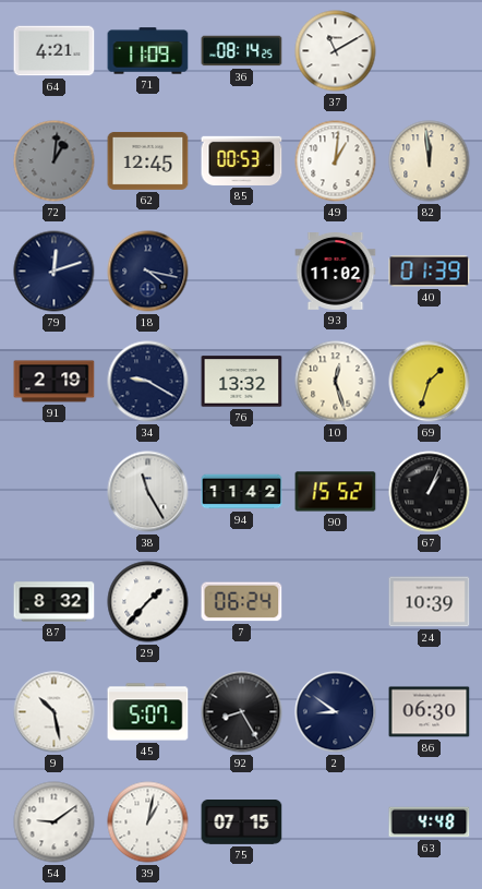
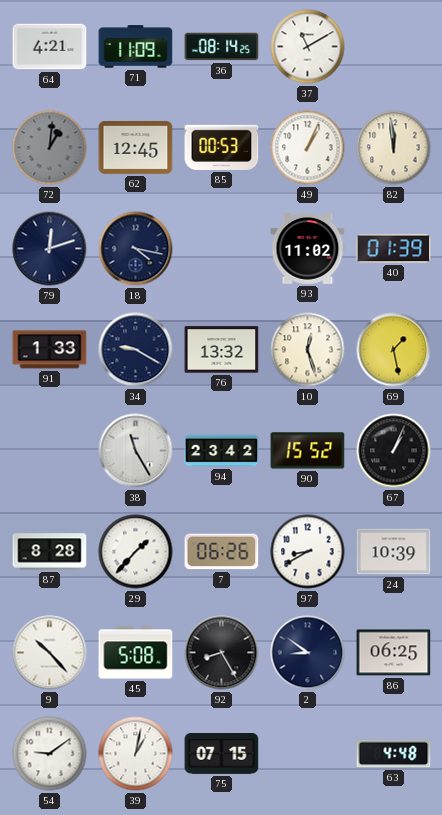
49: 1:01 -> 1:04 (308, 148)
91: 2:19 -> 1:33 (50, 350)
69: 1:33 -> 1:28 (394, 350)
94: 11:42 -> 23:42 (222, 451)
87: 8:32 -> 8:28 (50, 552)
7: 06:24 -> 06:26 (222, 552)
97: none -> 8:40 (308, 552)
9: 10:28 -> 10:23 (50, 653)
45: 5:07 -> 5:08 (136, 653)
86: 06:30 -> 06:25 (394, 653)
